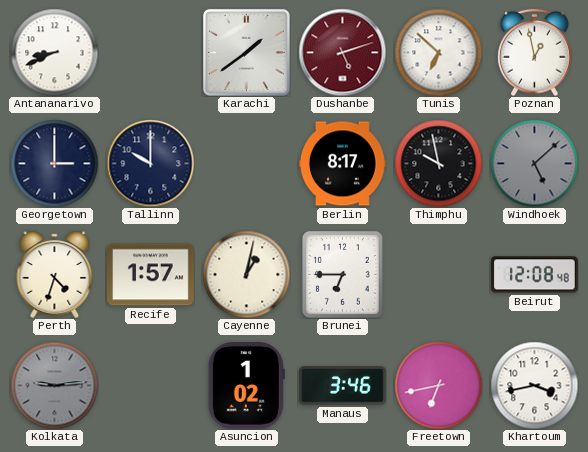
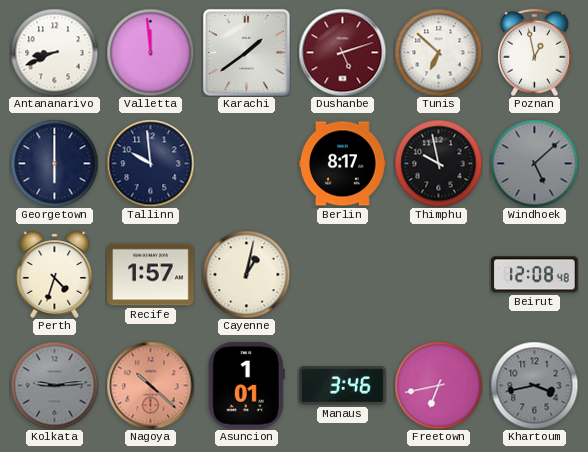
Valletta: none -> 11:59 (150, 52)
Georgetown: 3:00 -> 6:00 (54, 163)
Tallinn: 10:00 -> 9:59 (150, 163)
Brunei: 6:45 -> none (342, 274)
Nagoya: none -> 10:22 (150, 385)
Asuncion: 1:02 -> 1:01 (246, 386)
Khartoum dial: white -> grey (534, 385)
